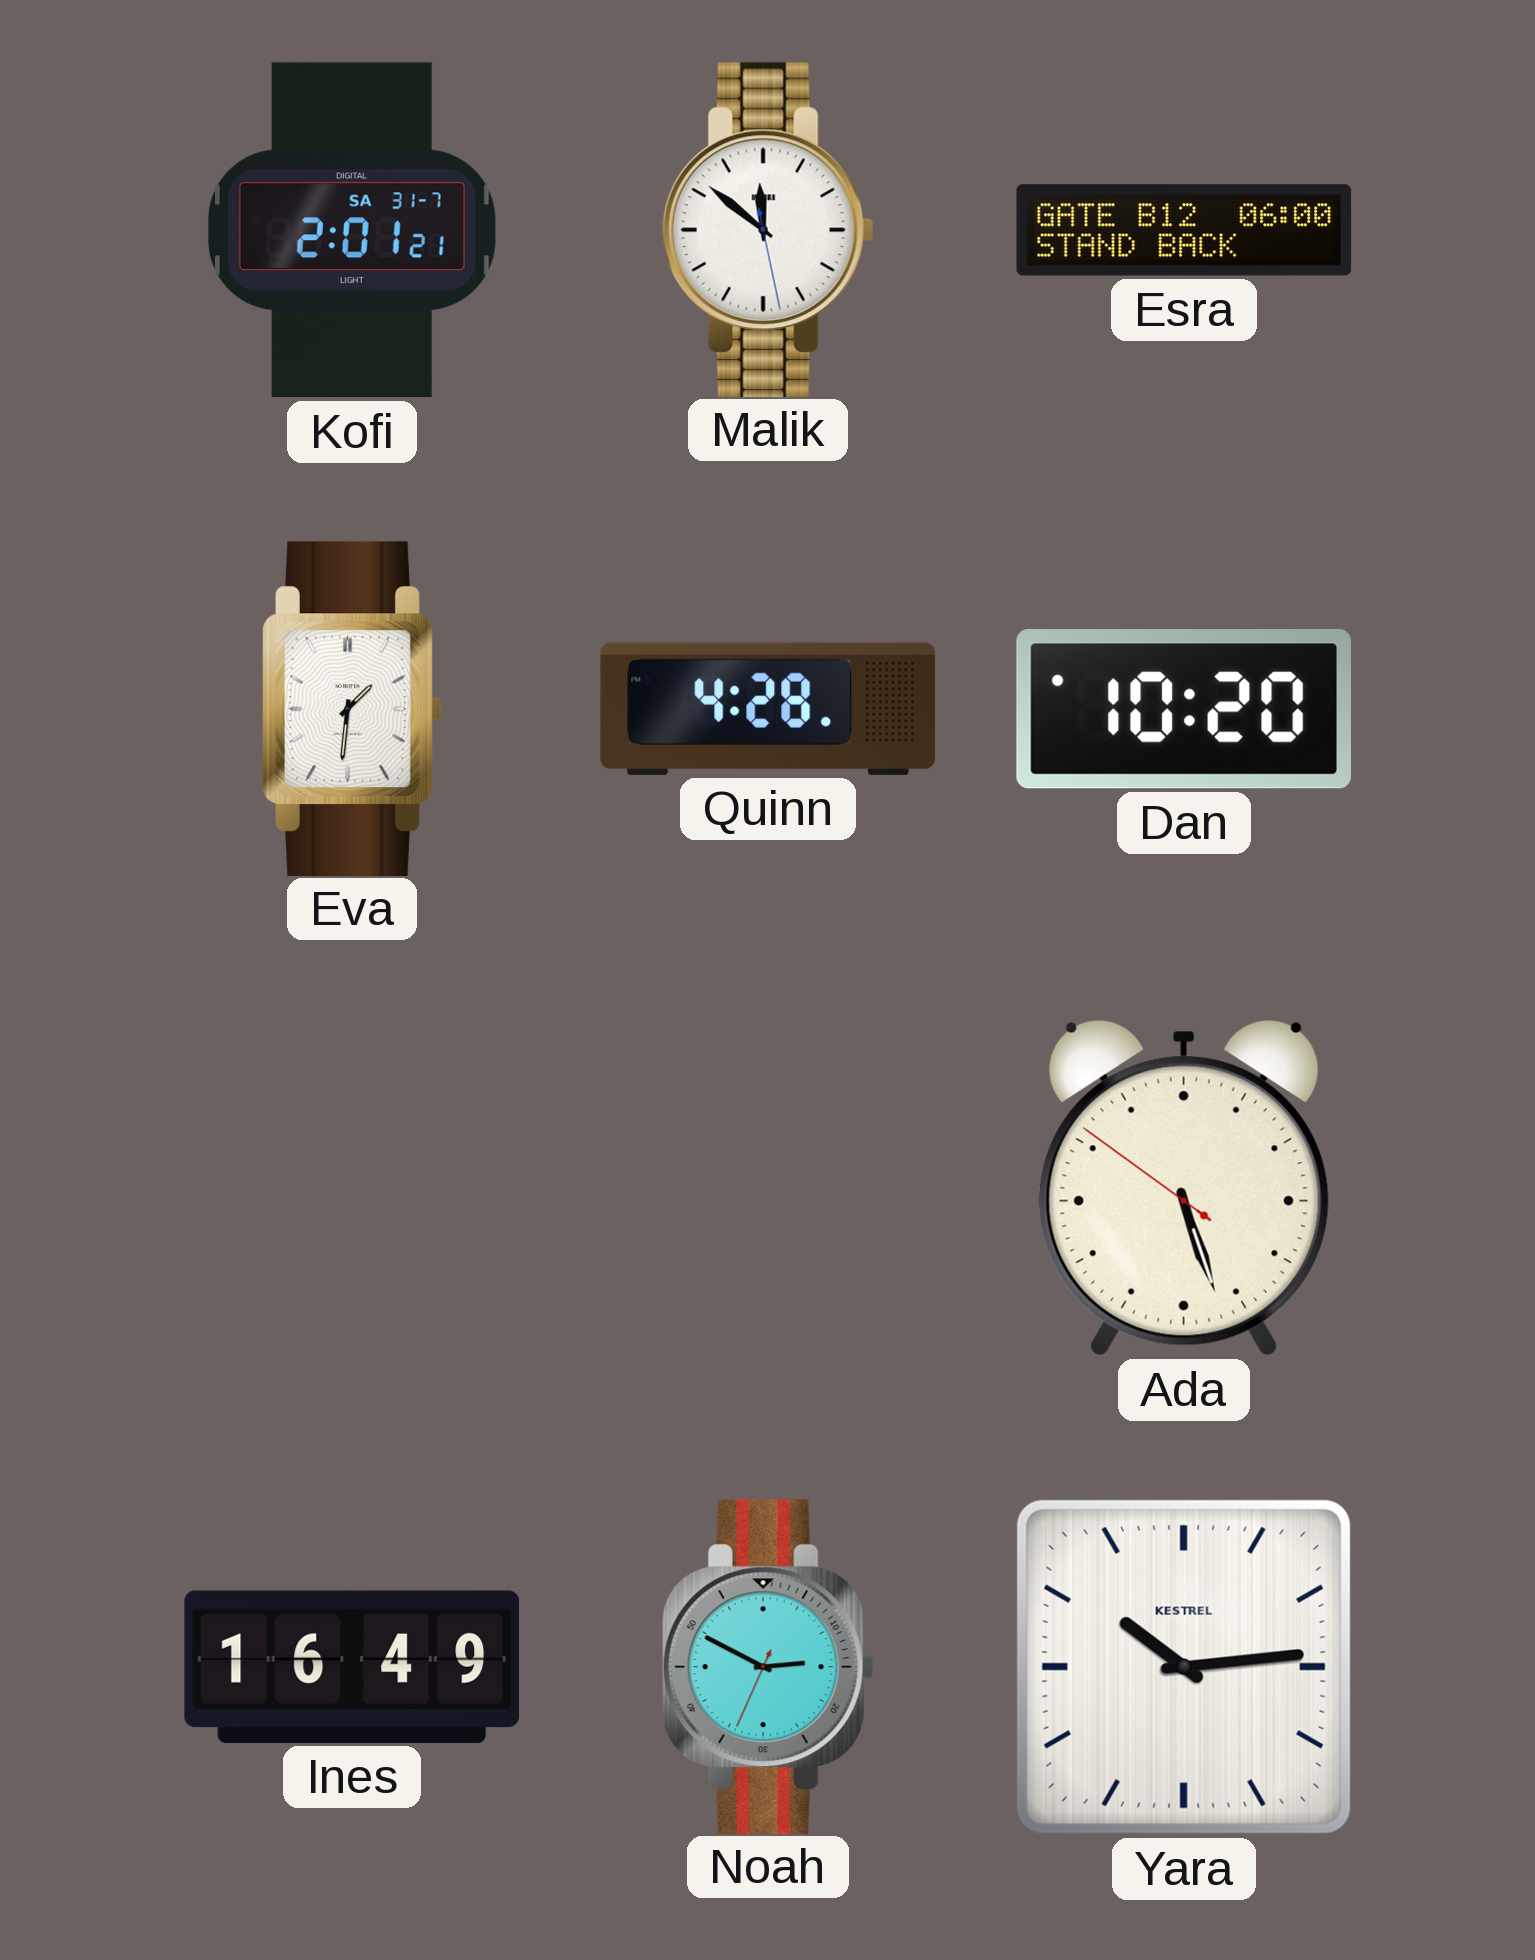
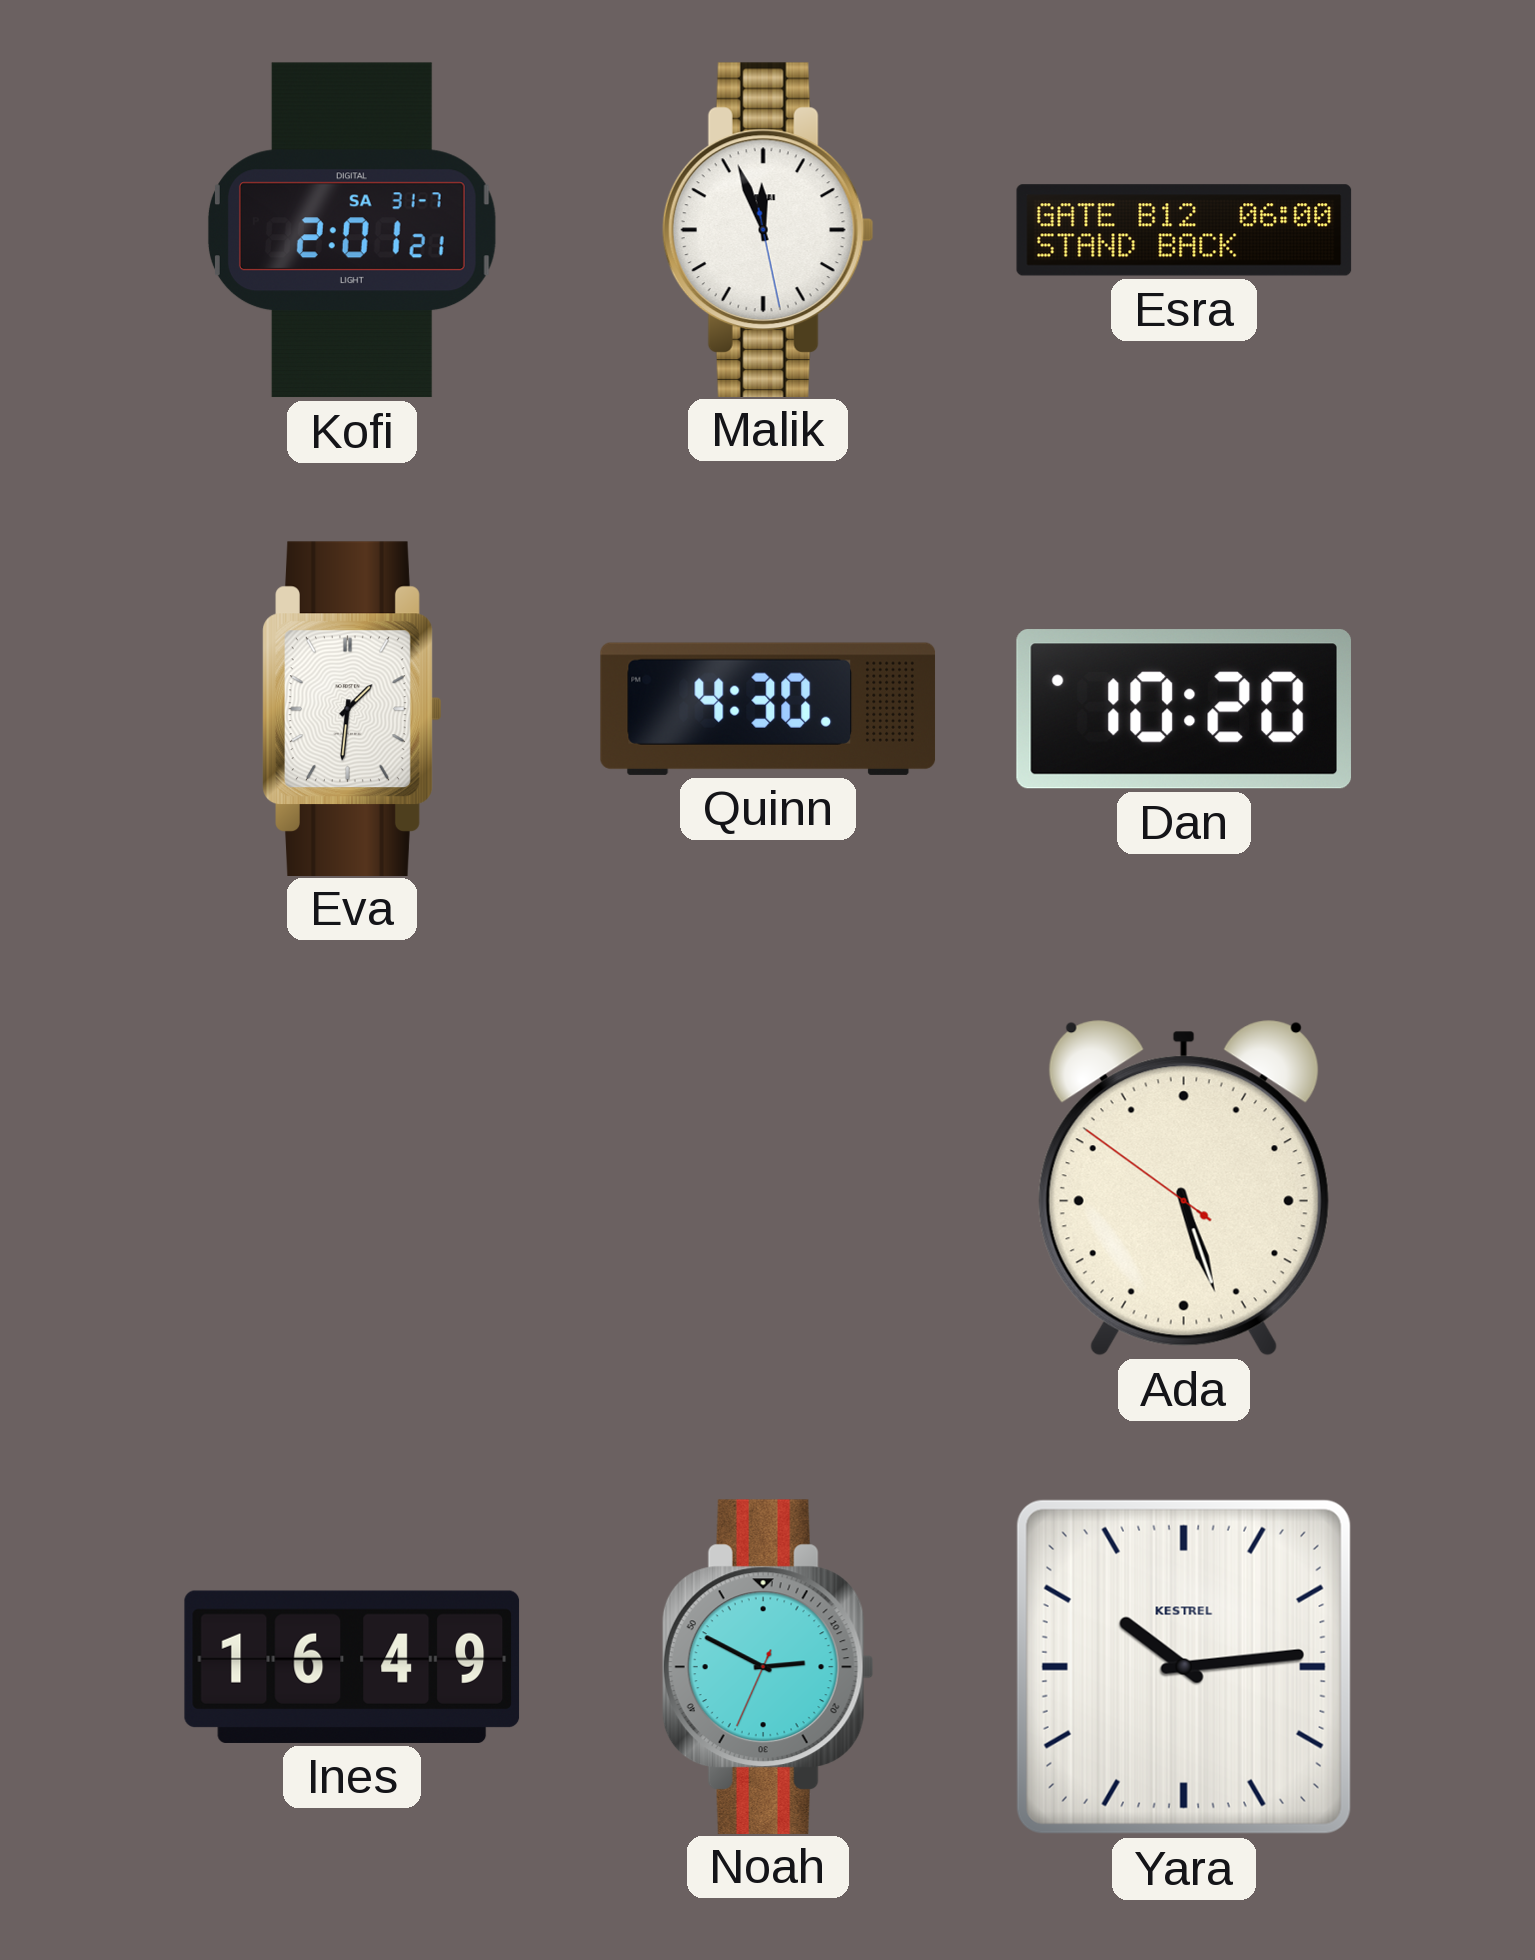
Malik: 11:51 -> 11:56 (768, 229)
Quinn: 4:28 -> 4:30 (768, 709)
